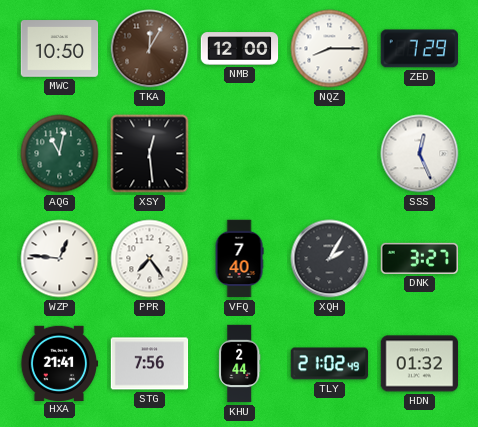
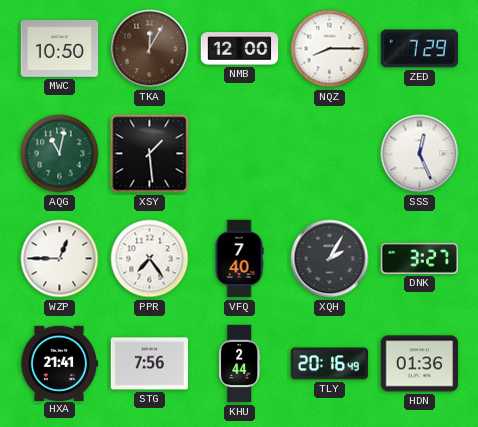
XSY: 12:29 -> 1:29 (150, 154)
WZP: 12:46 -> 12:45 (60, 259)
TLY: 21:02 -> 20:16 (330, 364)
HDN: 01:32 -> 01:36 (420, 364)
